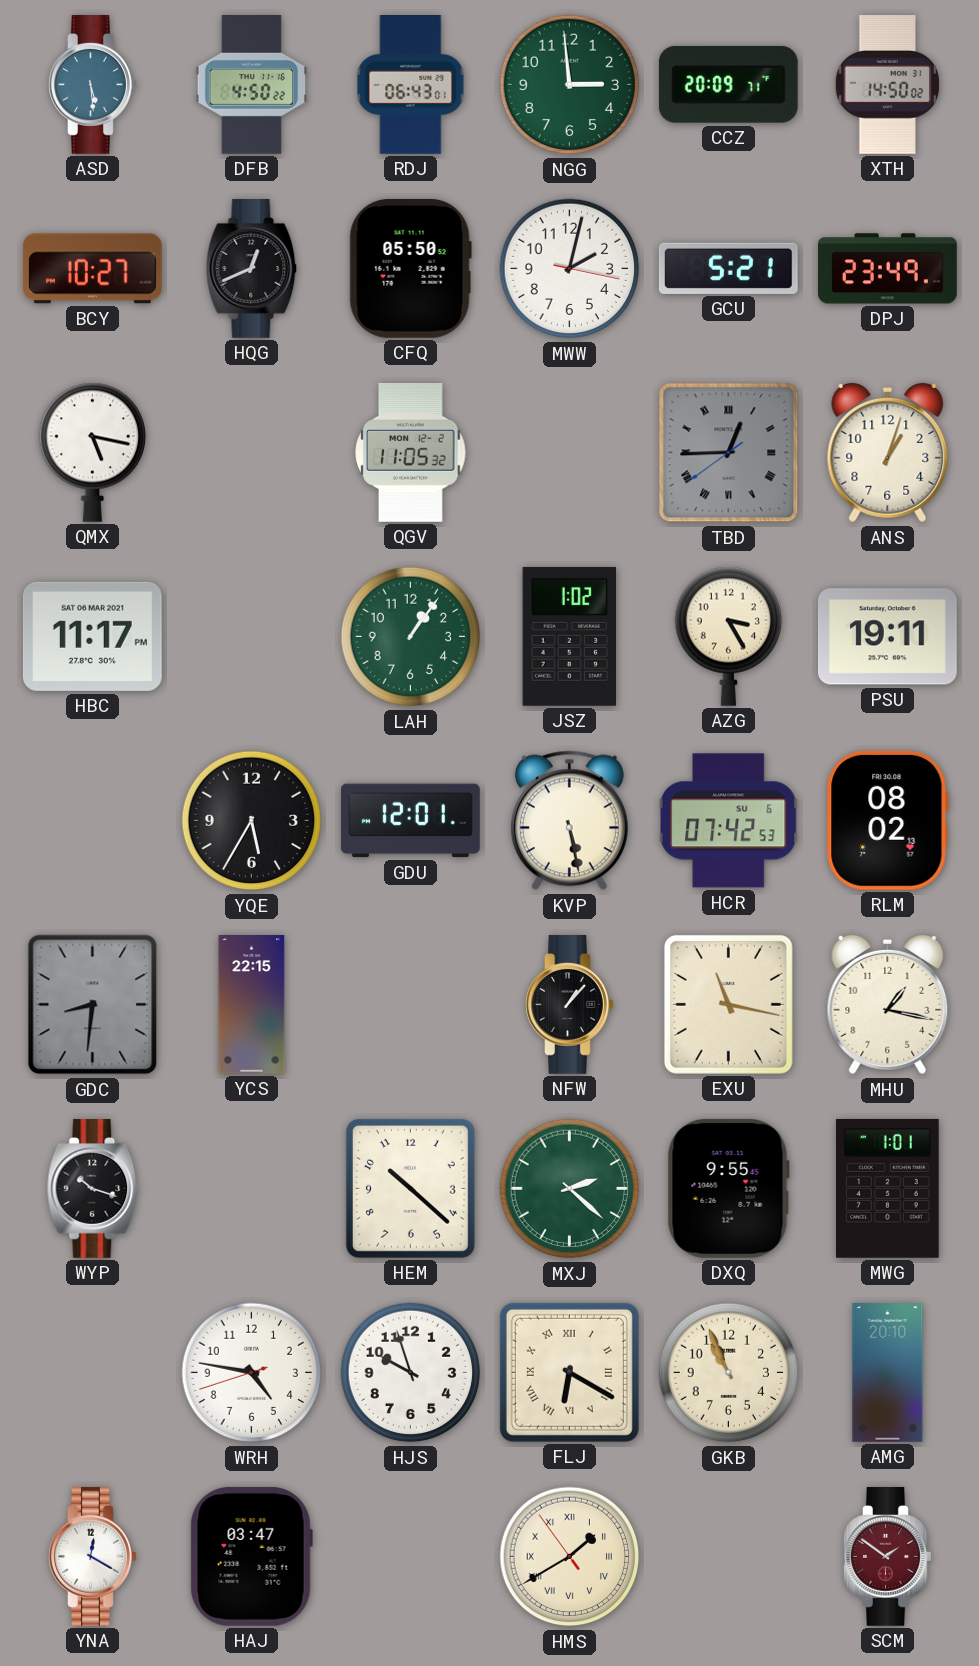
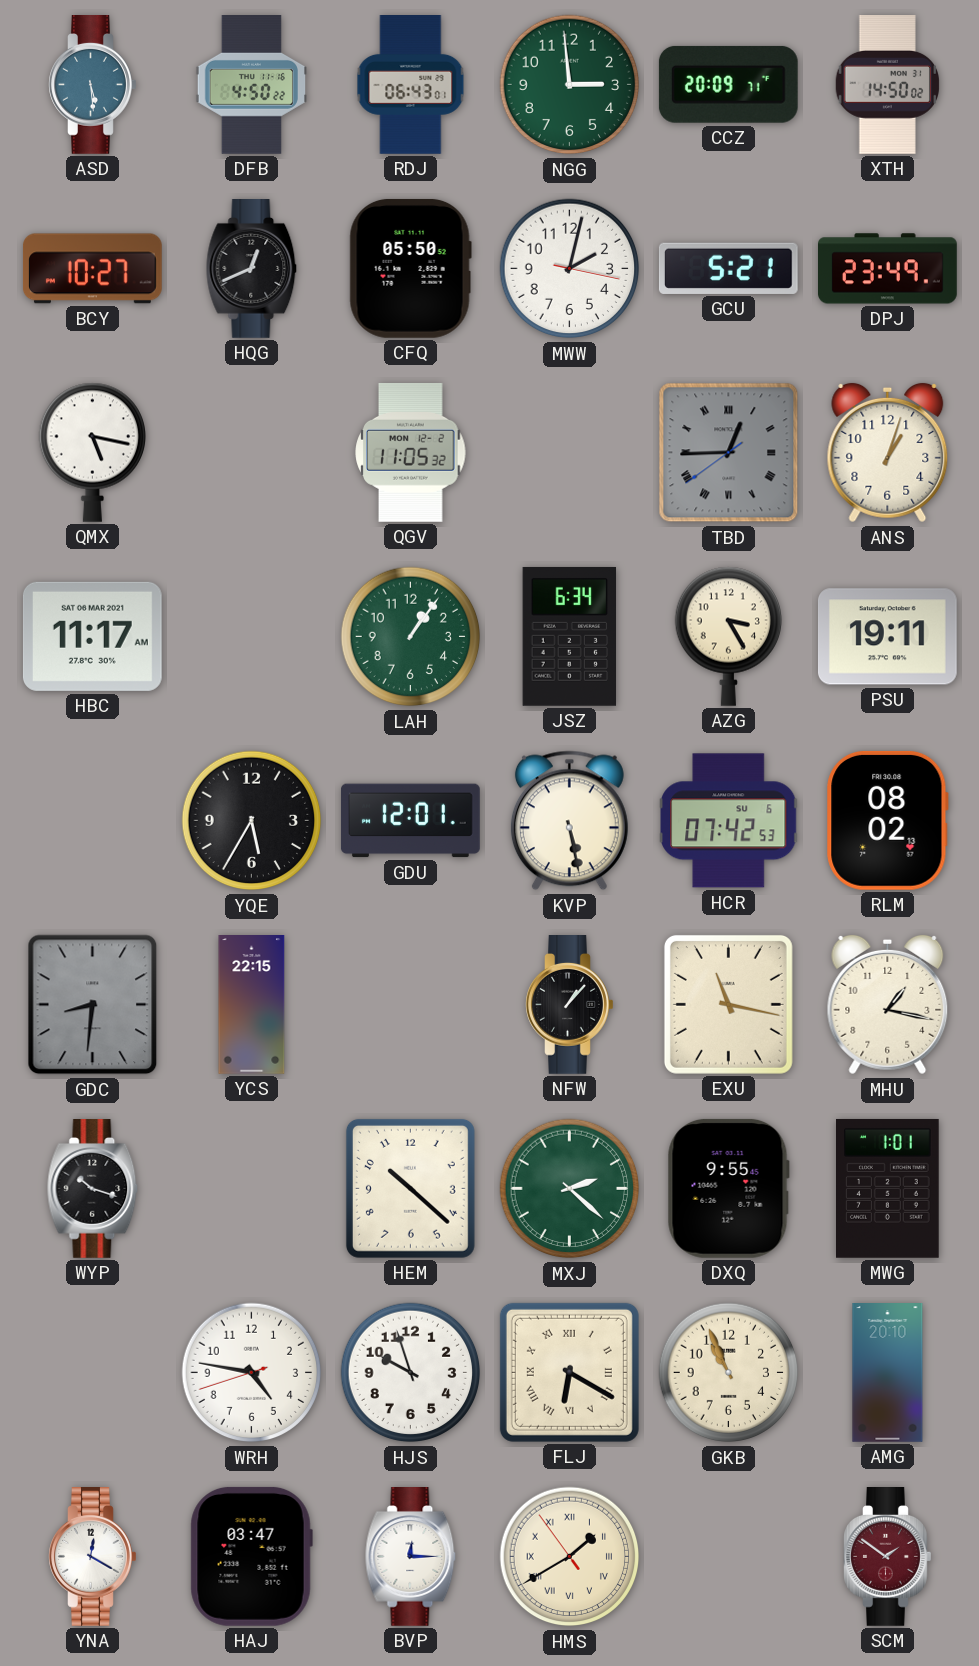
HBC: 11:17 PM -> 11:17 AM (92, 636)
JSZ: 1:02 -> 6:34 (570, 636)
BVP: none -> 12:15 (411, 1557)
